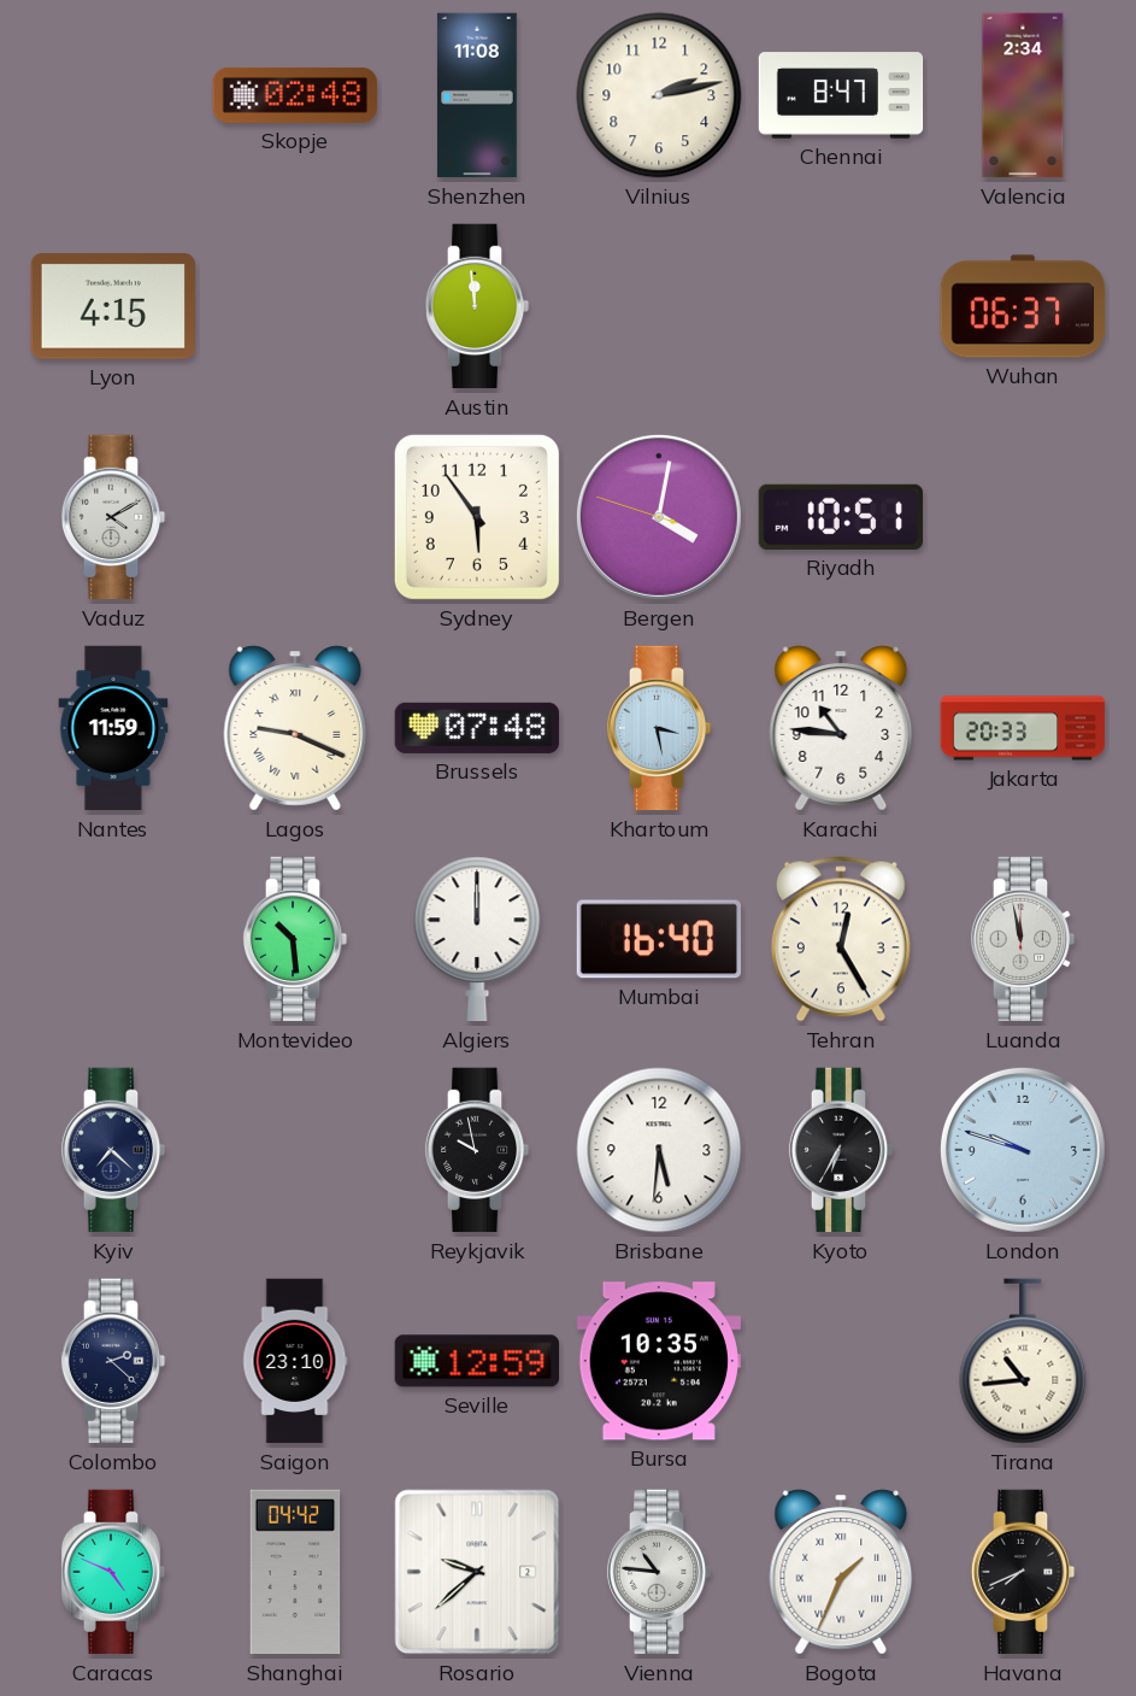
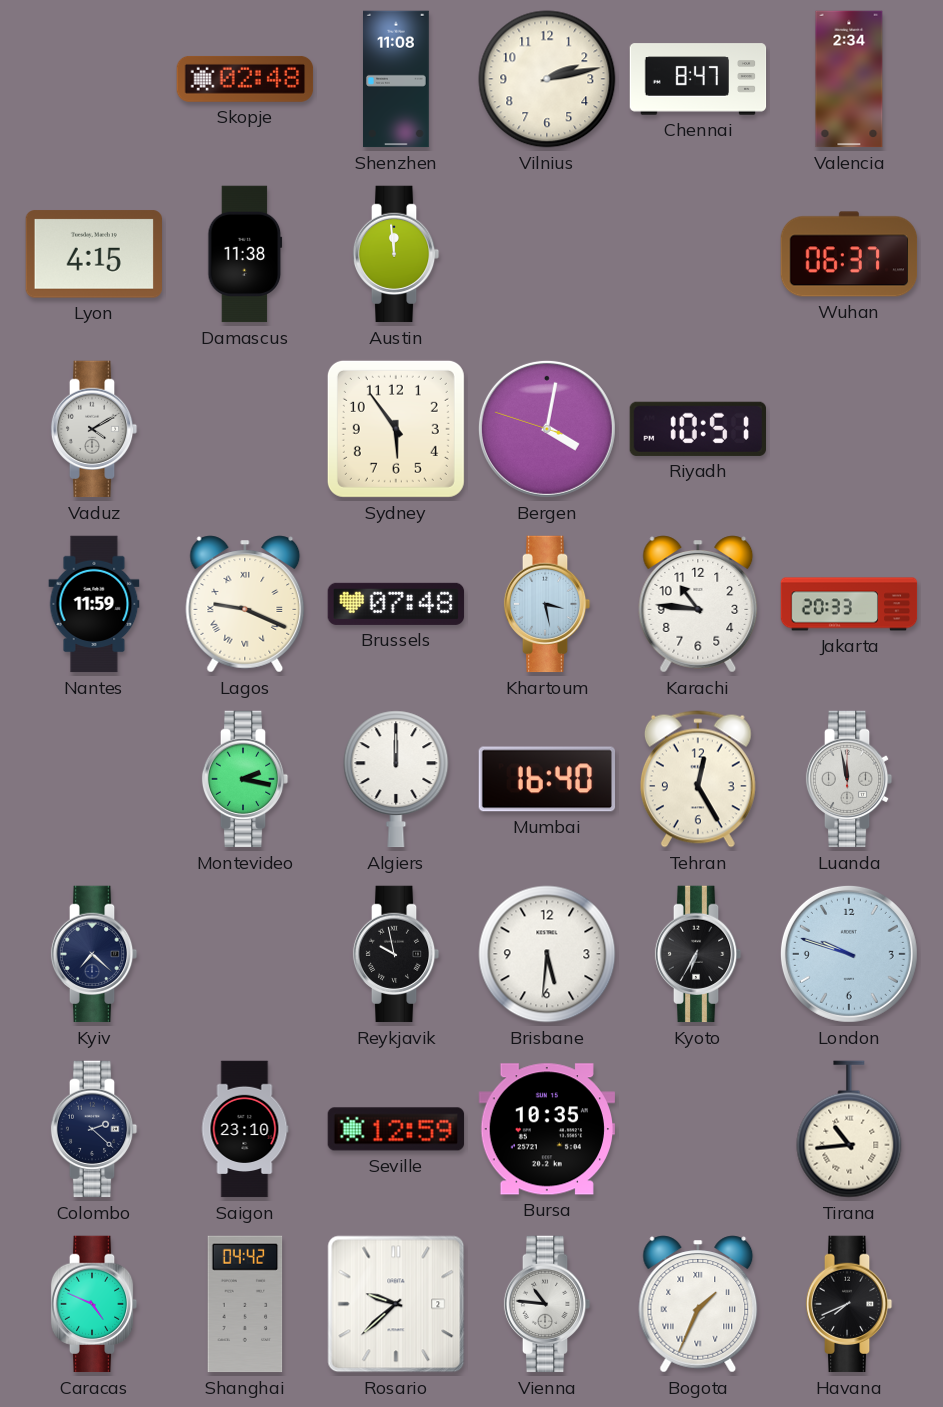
Damascus: none -> 11:38 (245, 254)
Montevideo: 10:29 -> 2:17 (245, 779)
